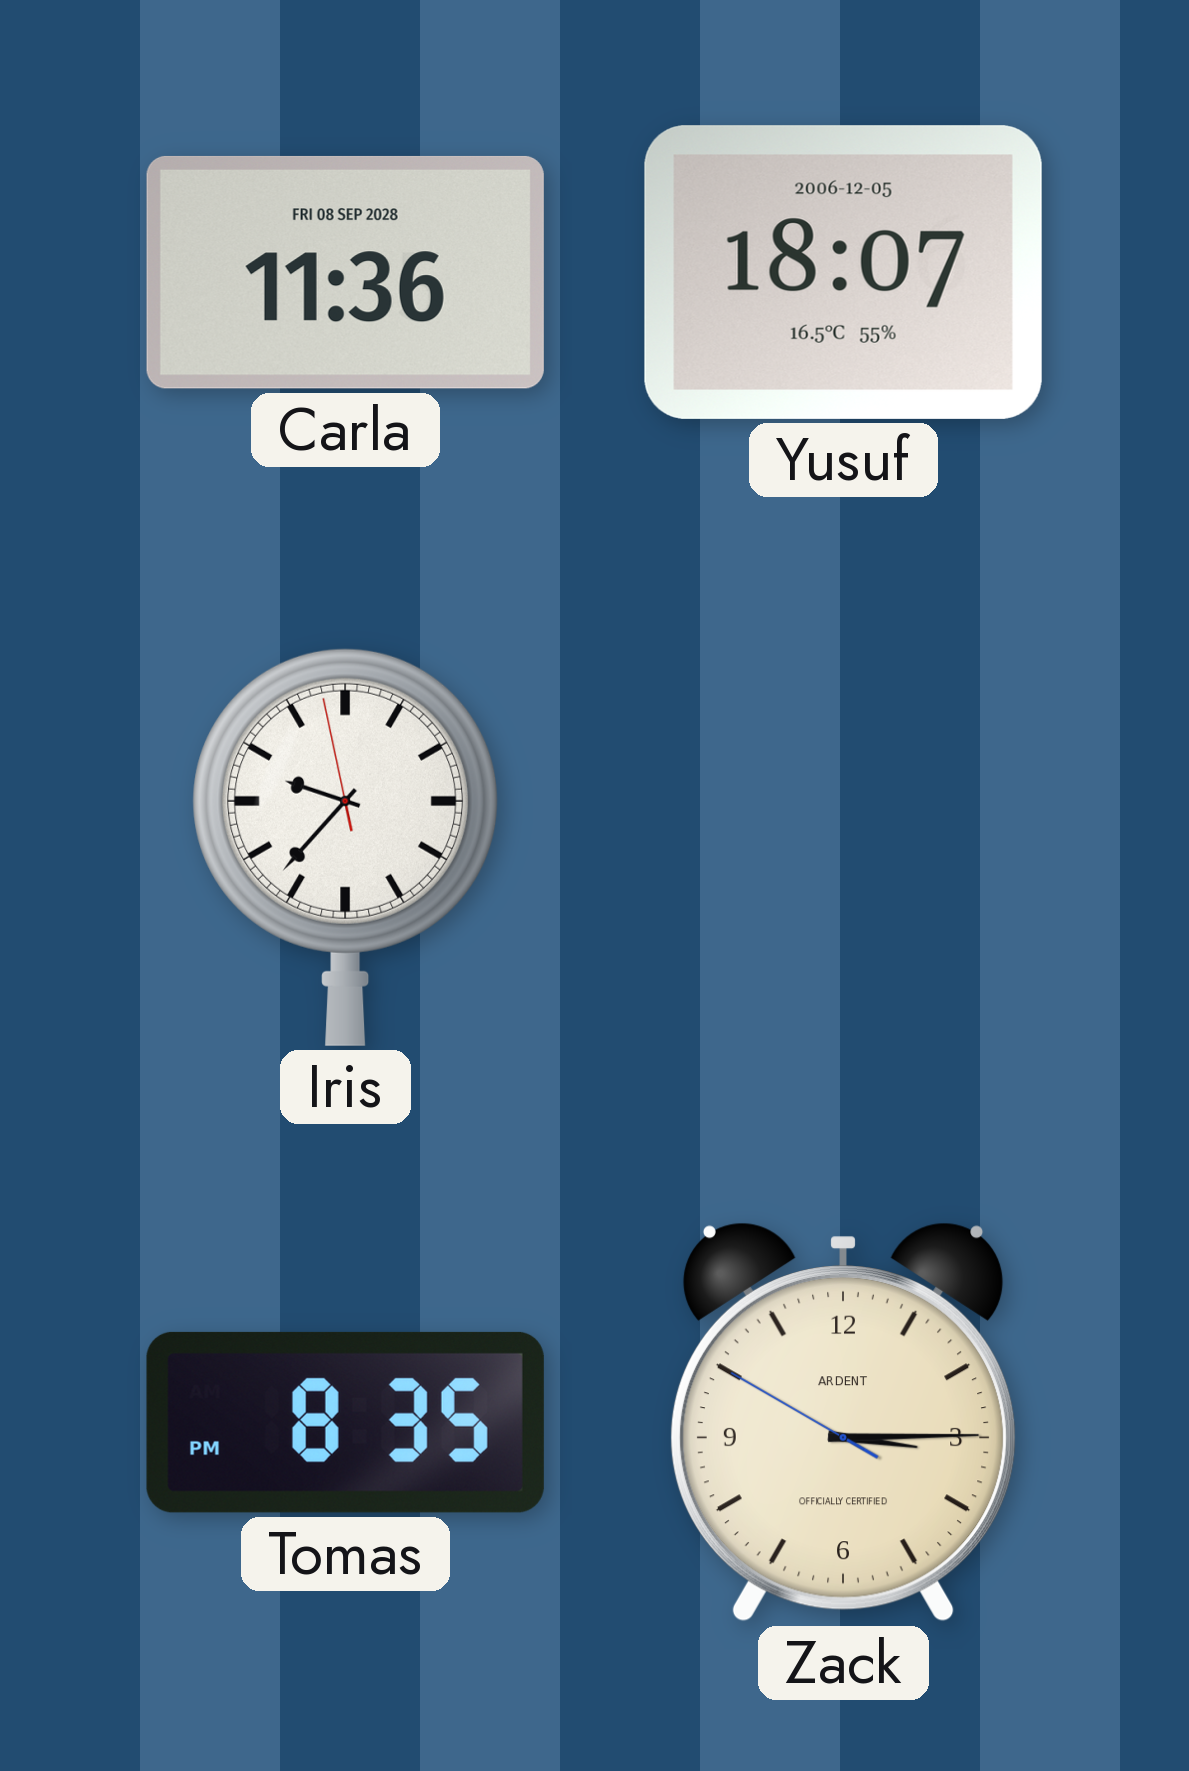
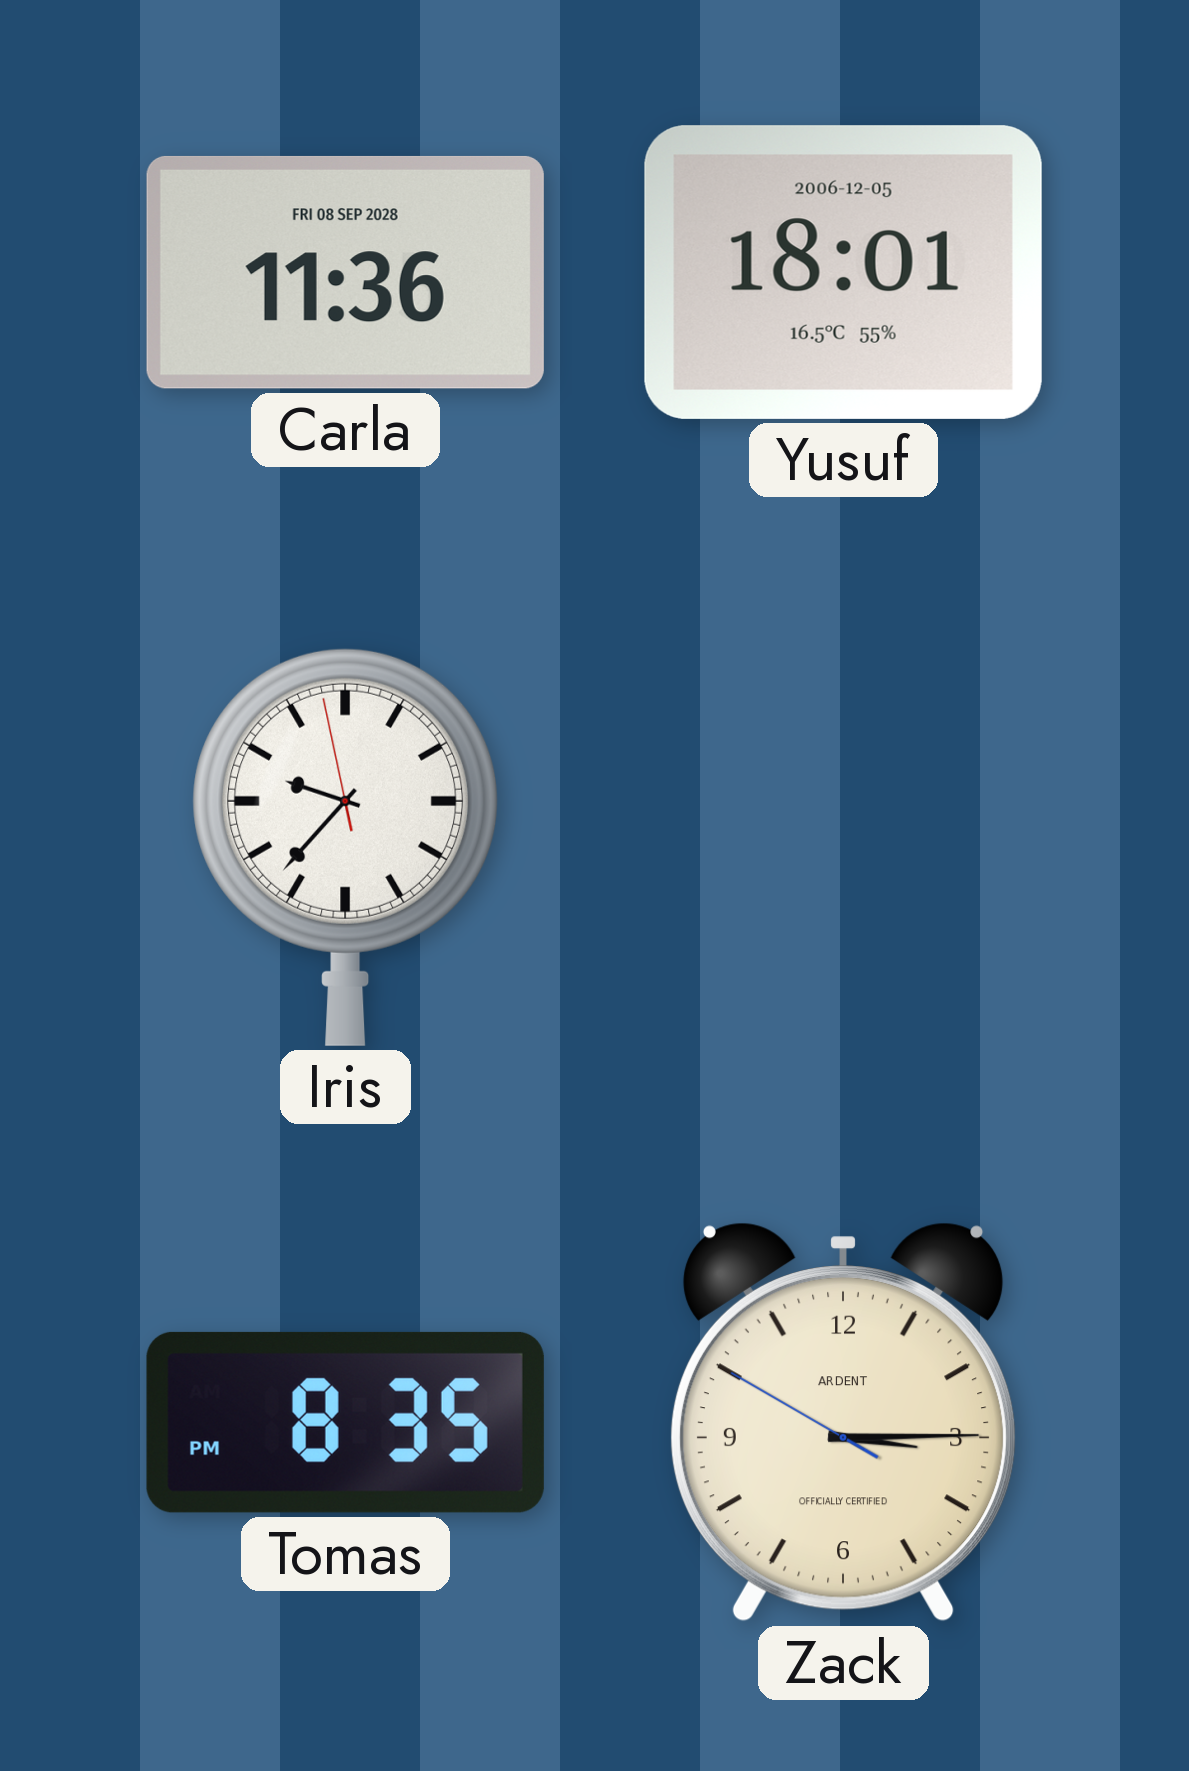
Yusuf: 18:07 -> 18:01 (843, 272)
